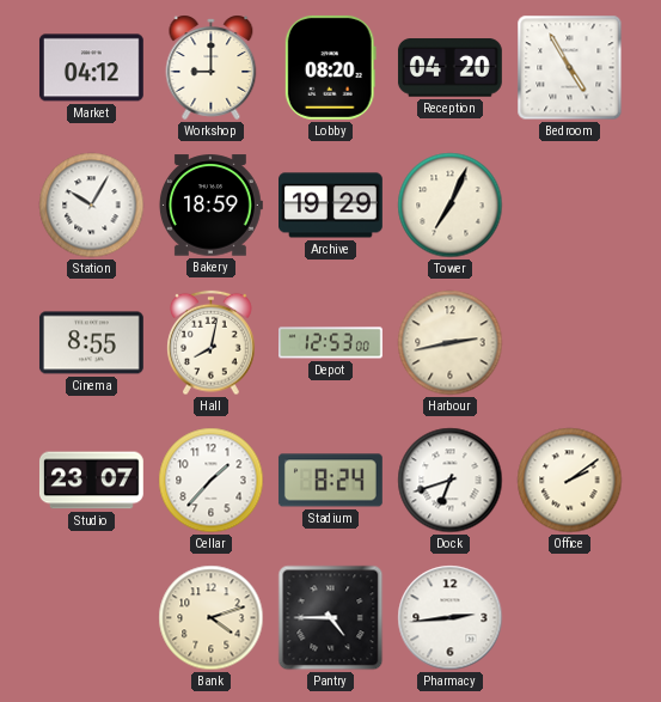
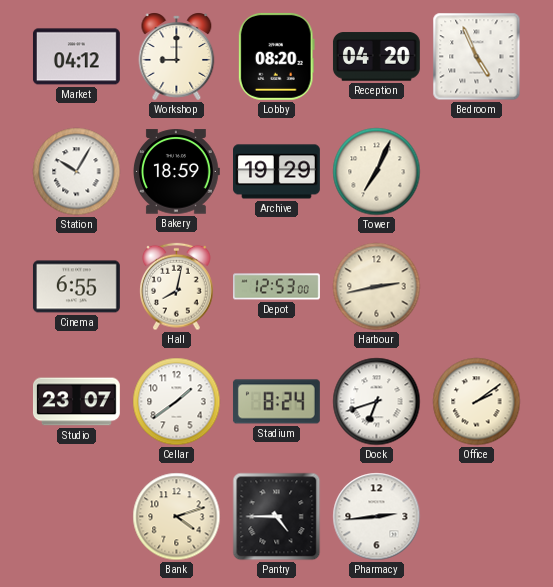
Bedroom: 4:55 -> 4:56 (477, 57)
Cinema: 8:55 -> 6:55 (76, 287)
Cellar: 1:37 -> 1:39 (177, 402)
